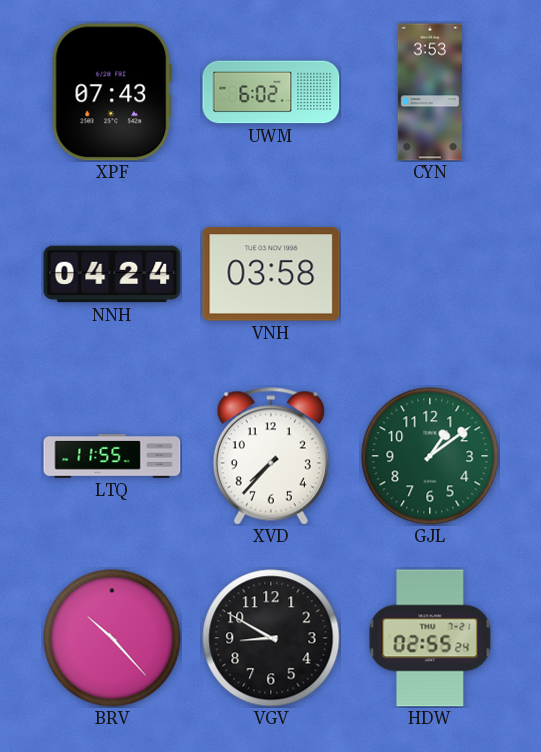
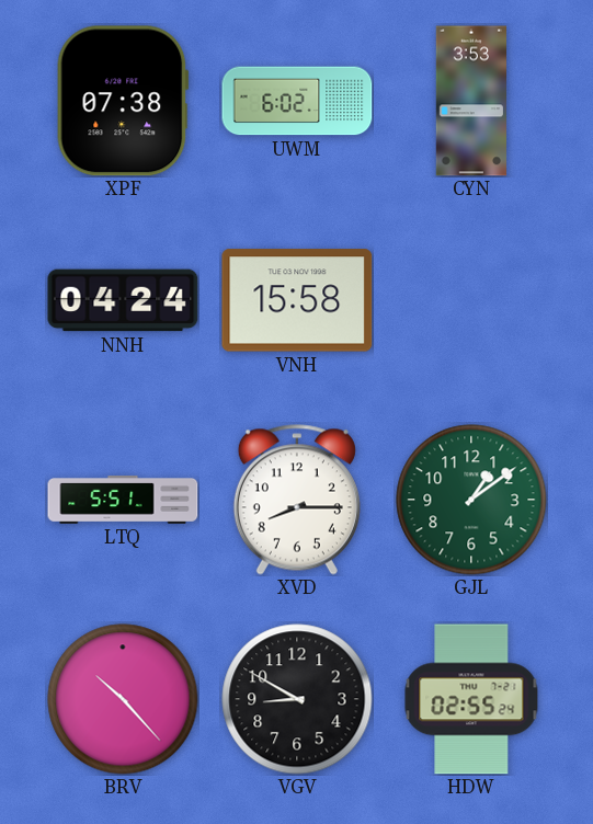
XPF: 07:43 -> 07:38 (123, 101)
VNH: 03:58 -> 15:58 (297, 300)
LTQ: 11:55 -> 5:51 (123, 501)
XVD: 7:37 -> 8:15 (297, 500)
